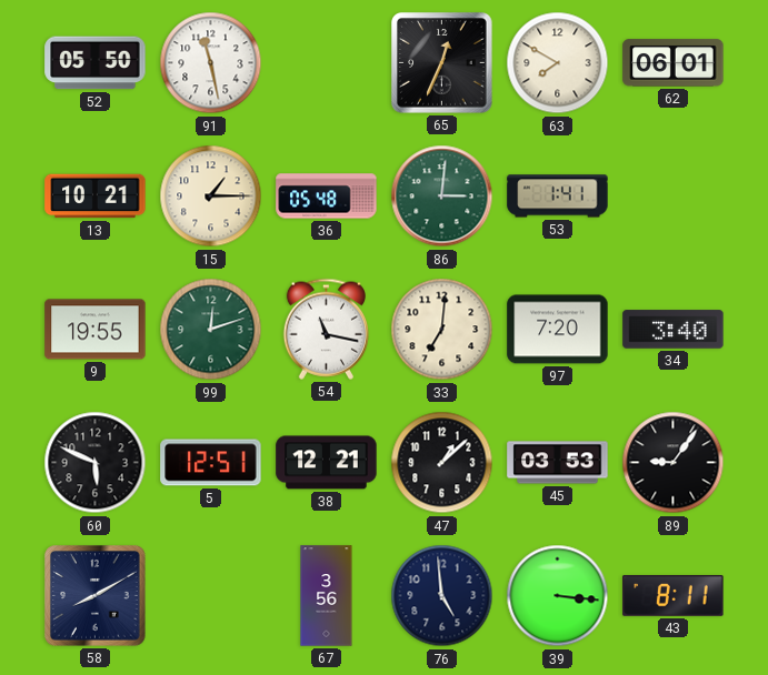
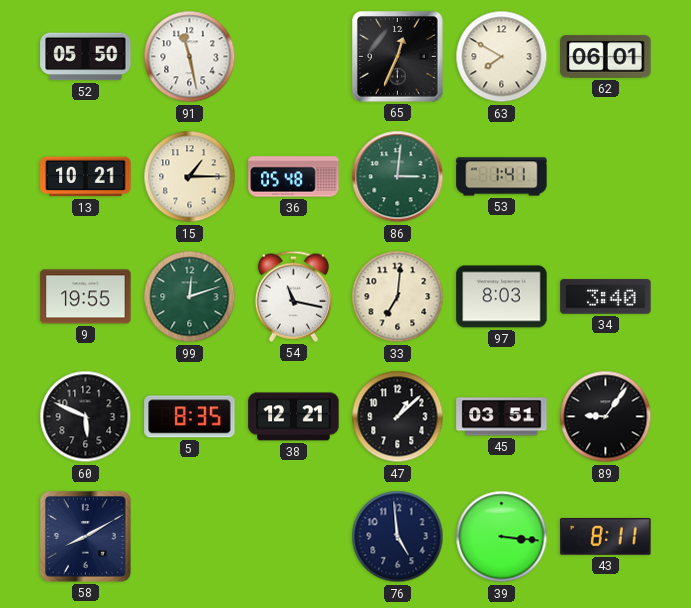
97: 7:20 -> 8:03 (502, 297)
5: 12:51 -> 8:35 (190, 417)
45: 03:53 -> 03:51 (502, 417)
67: 3:56 -> none (327, 596)
